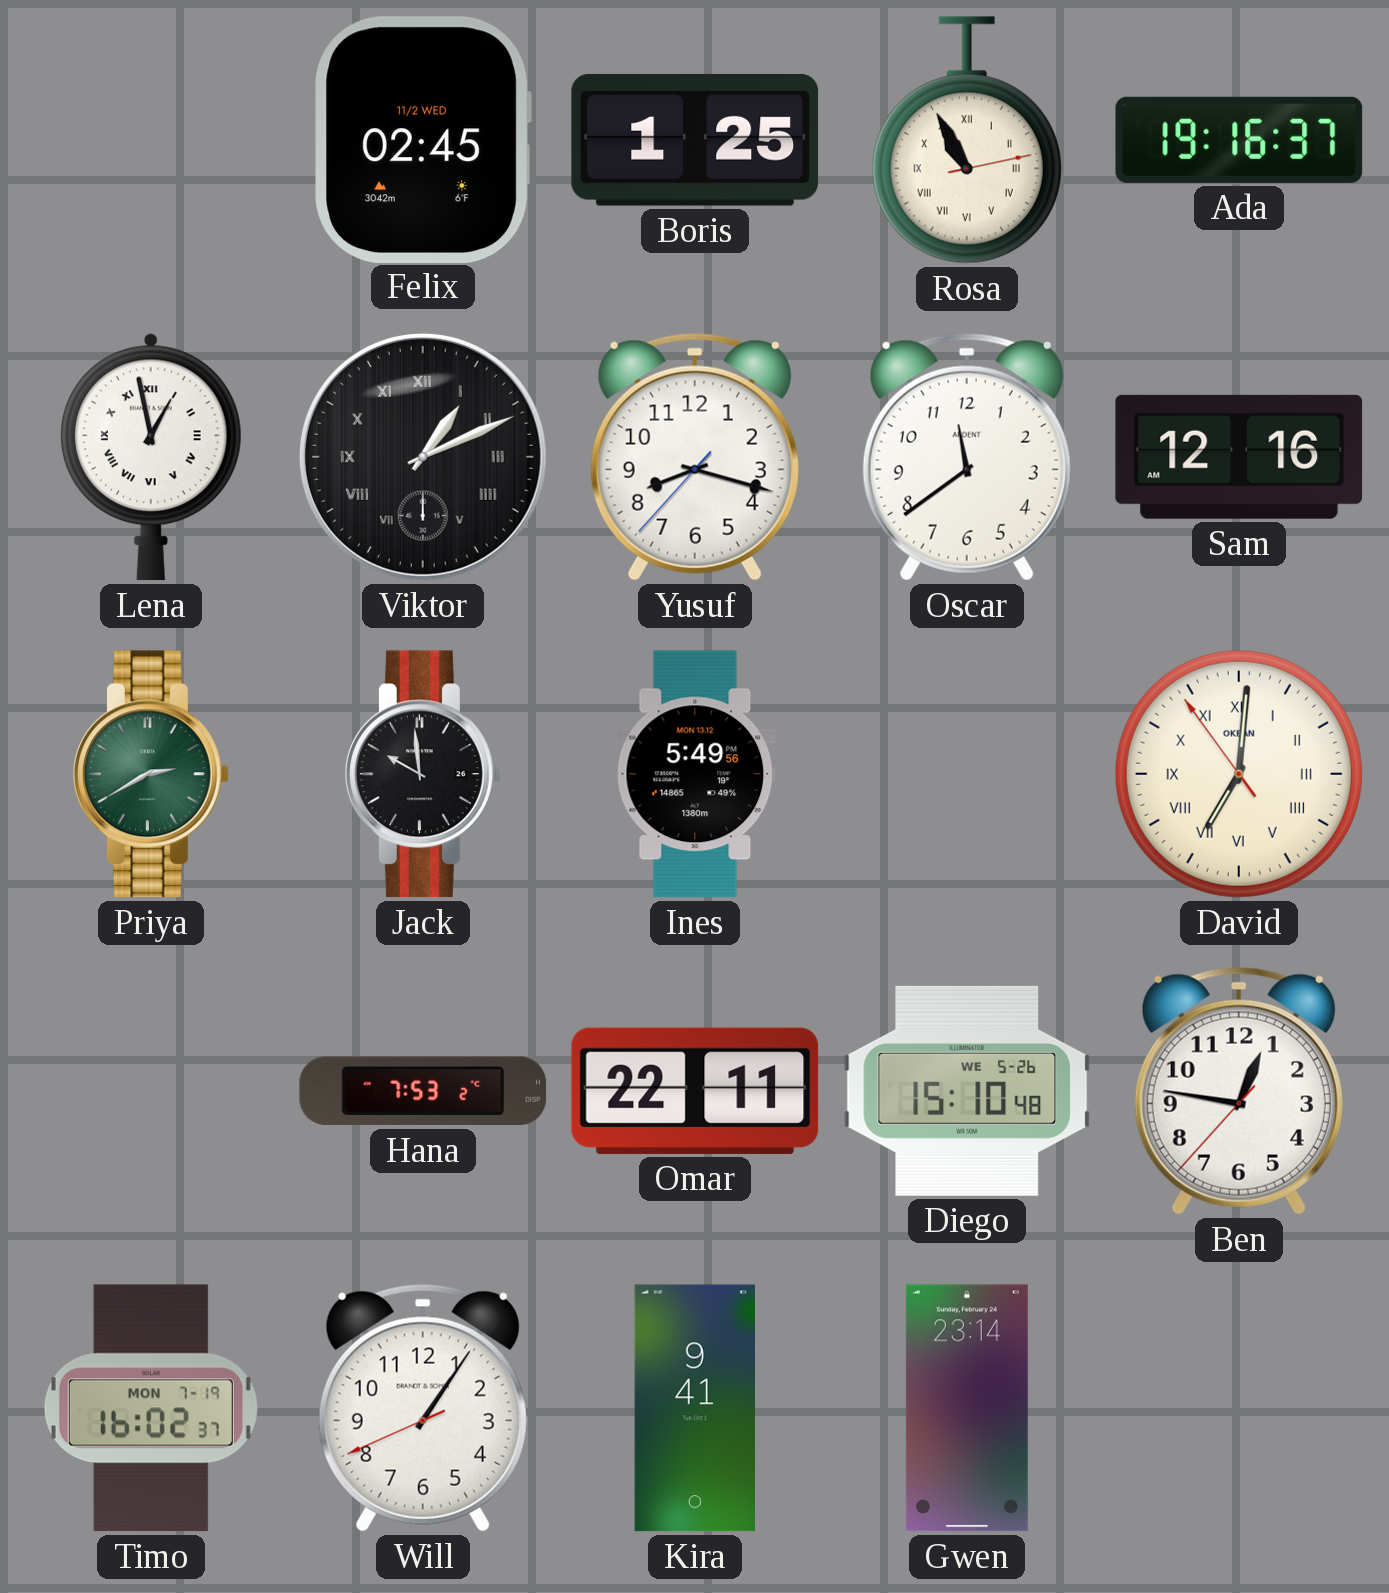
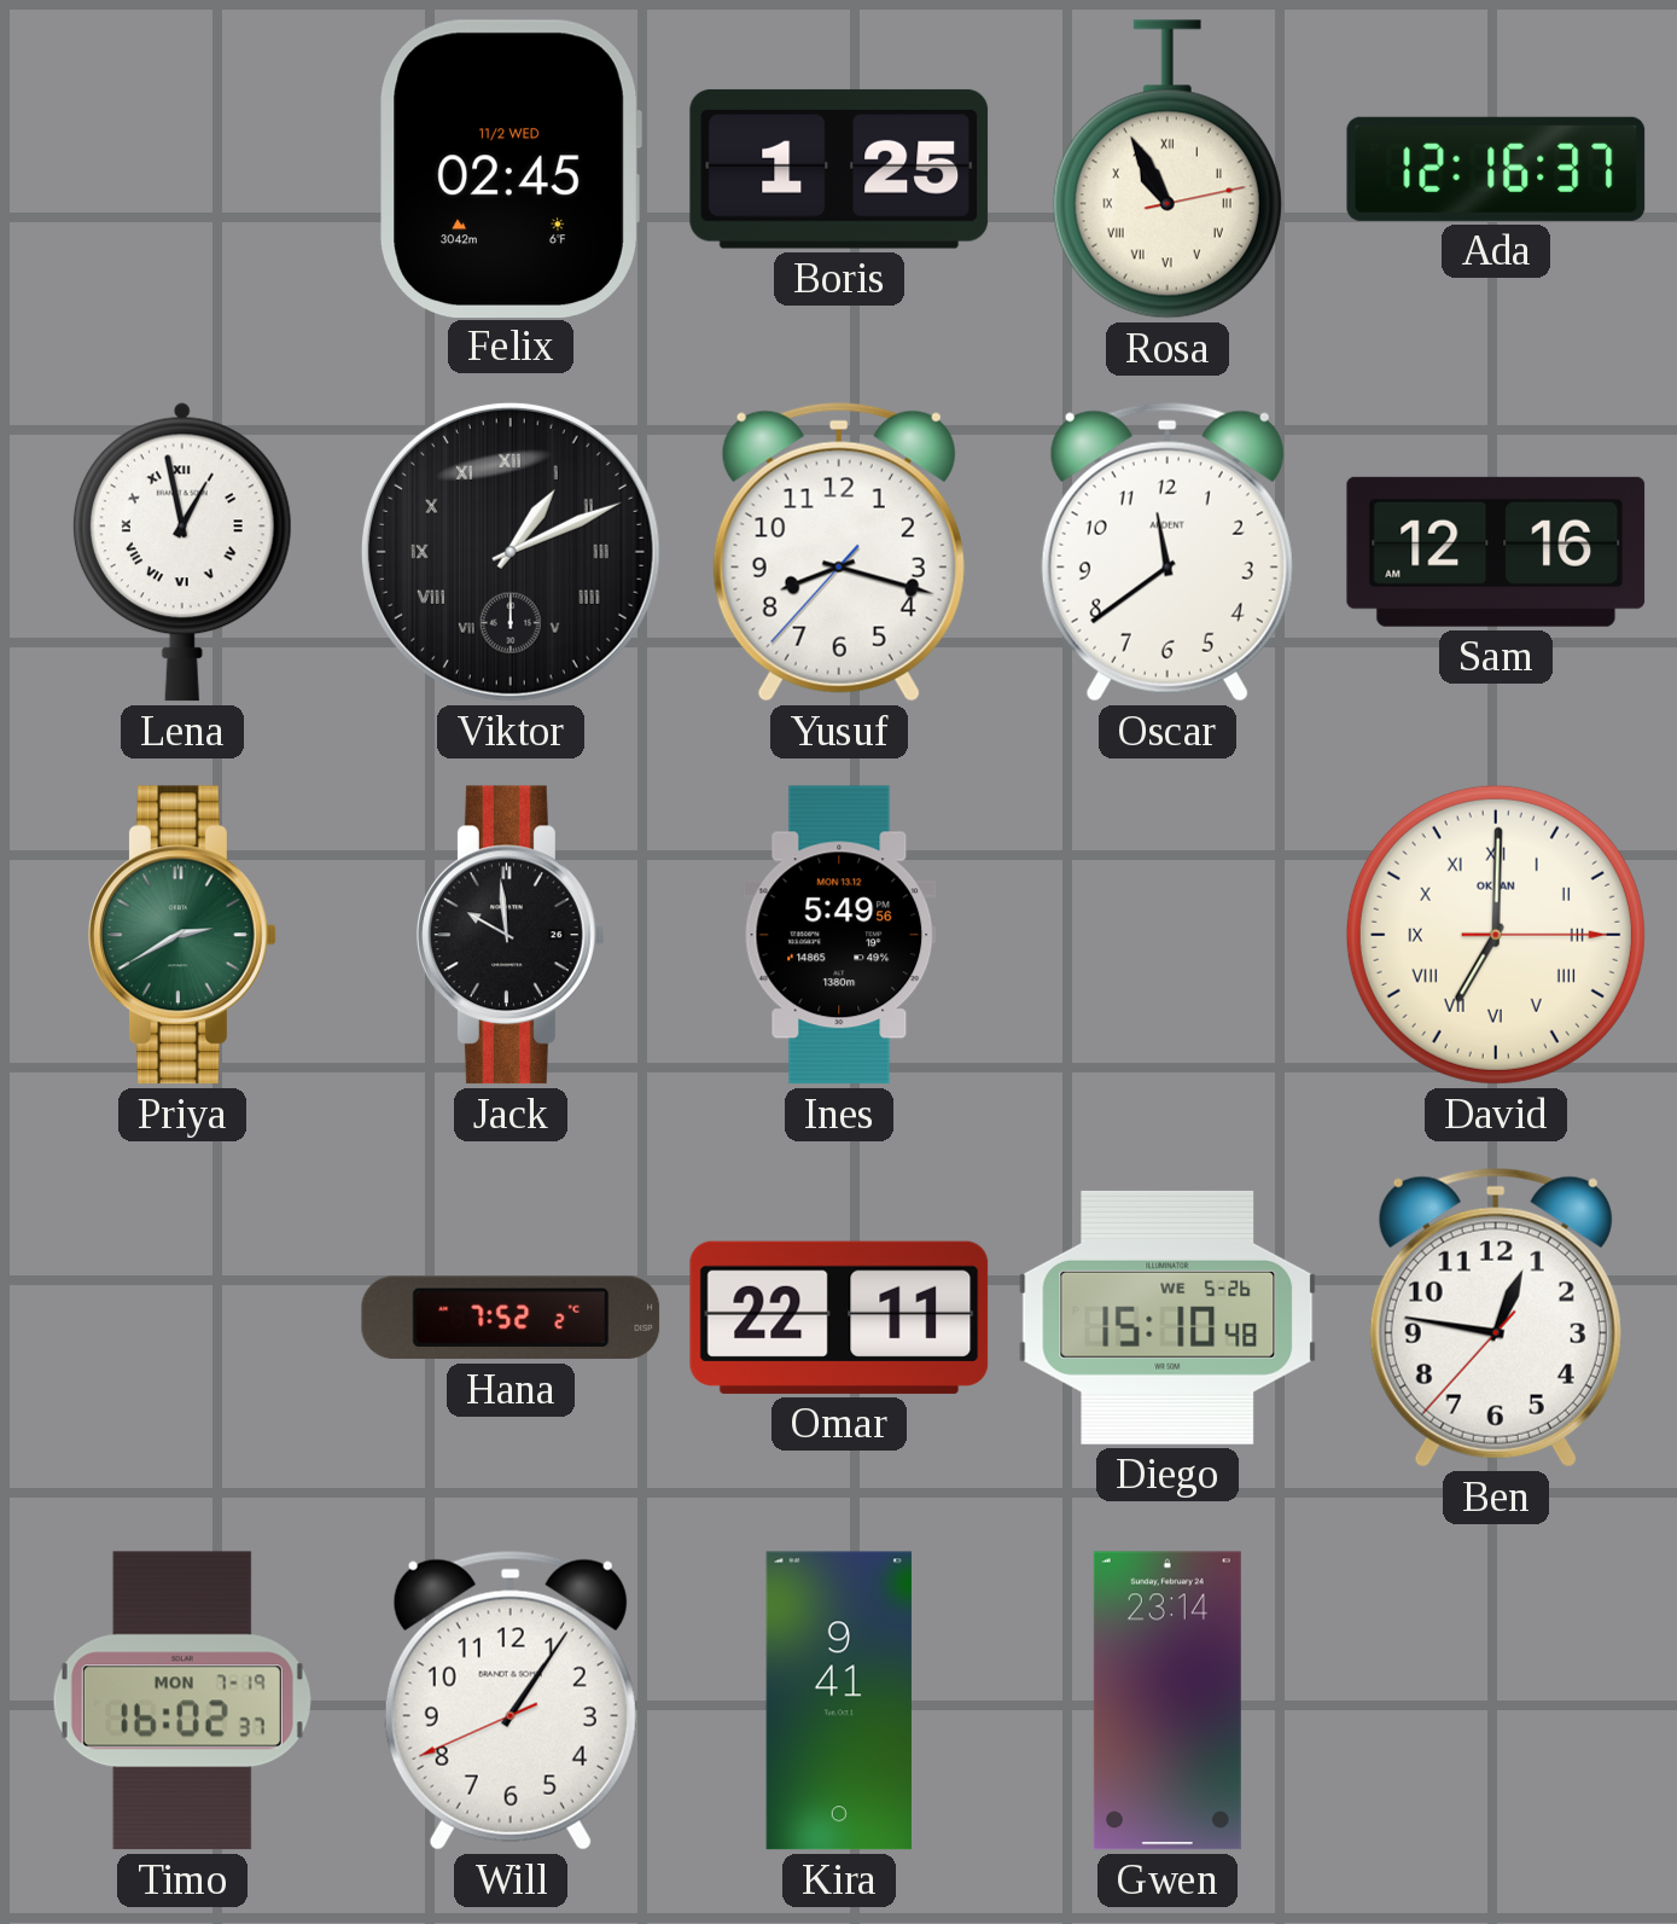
Ada: 19:16 -> 12:16 (1496, 169)
David: 7:00:54 -> 7:00:15 (1496, 935)
Hana: 7:53 -> 7:52 (511, 1318)
